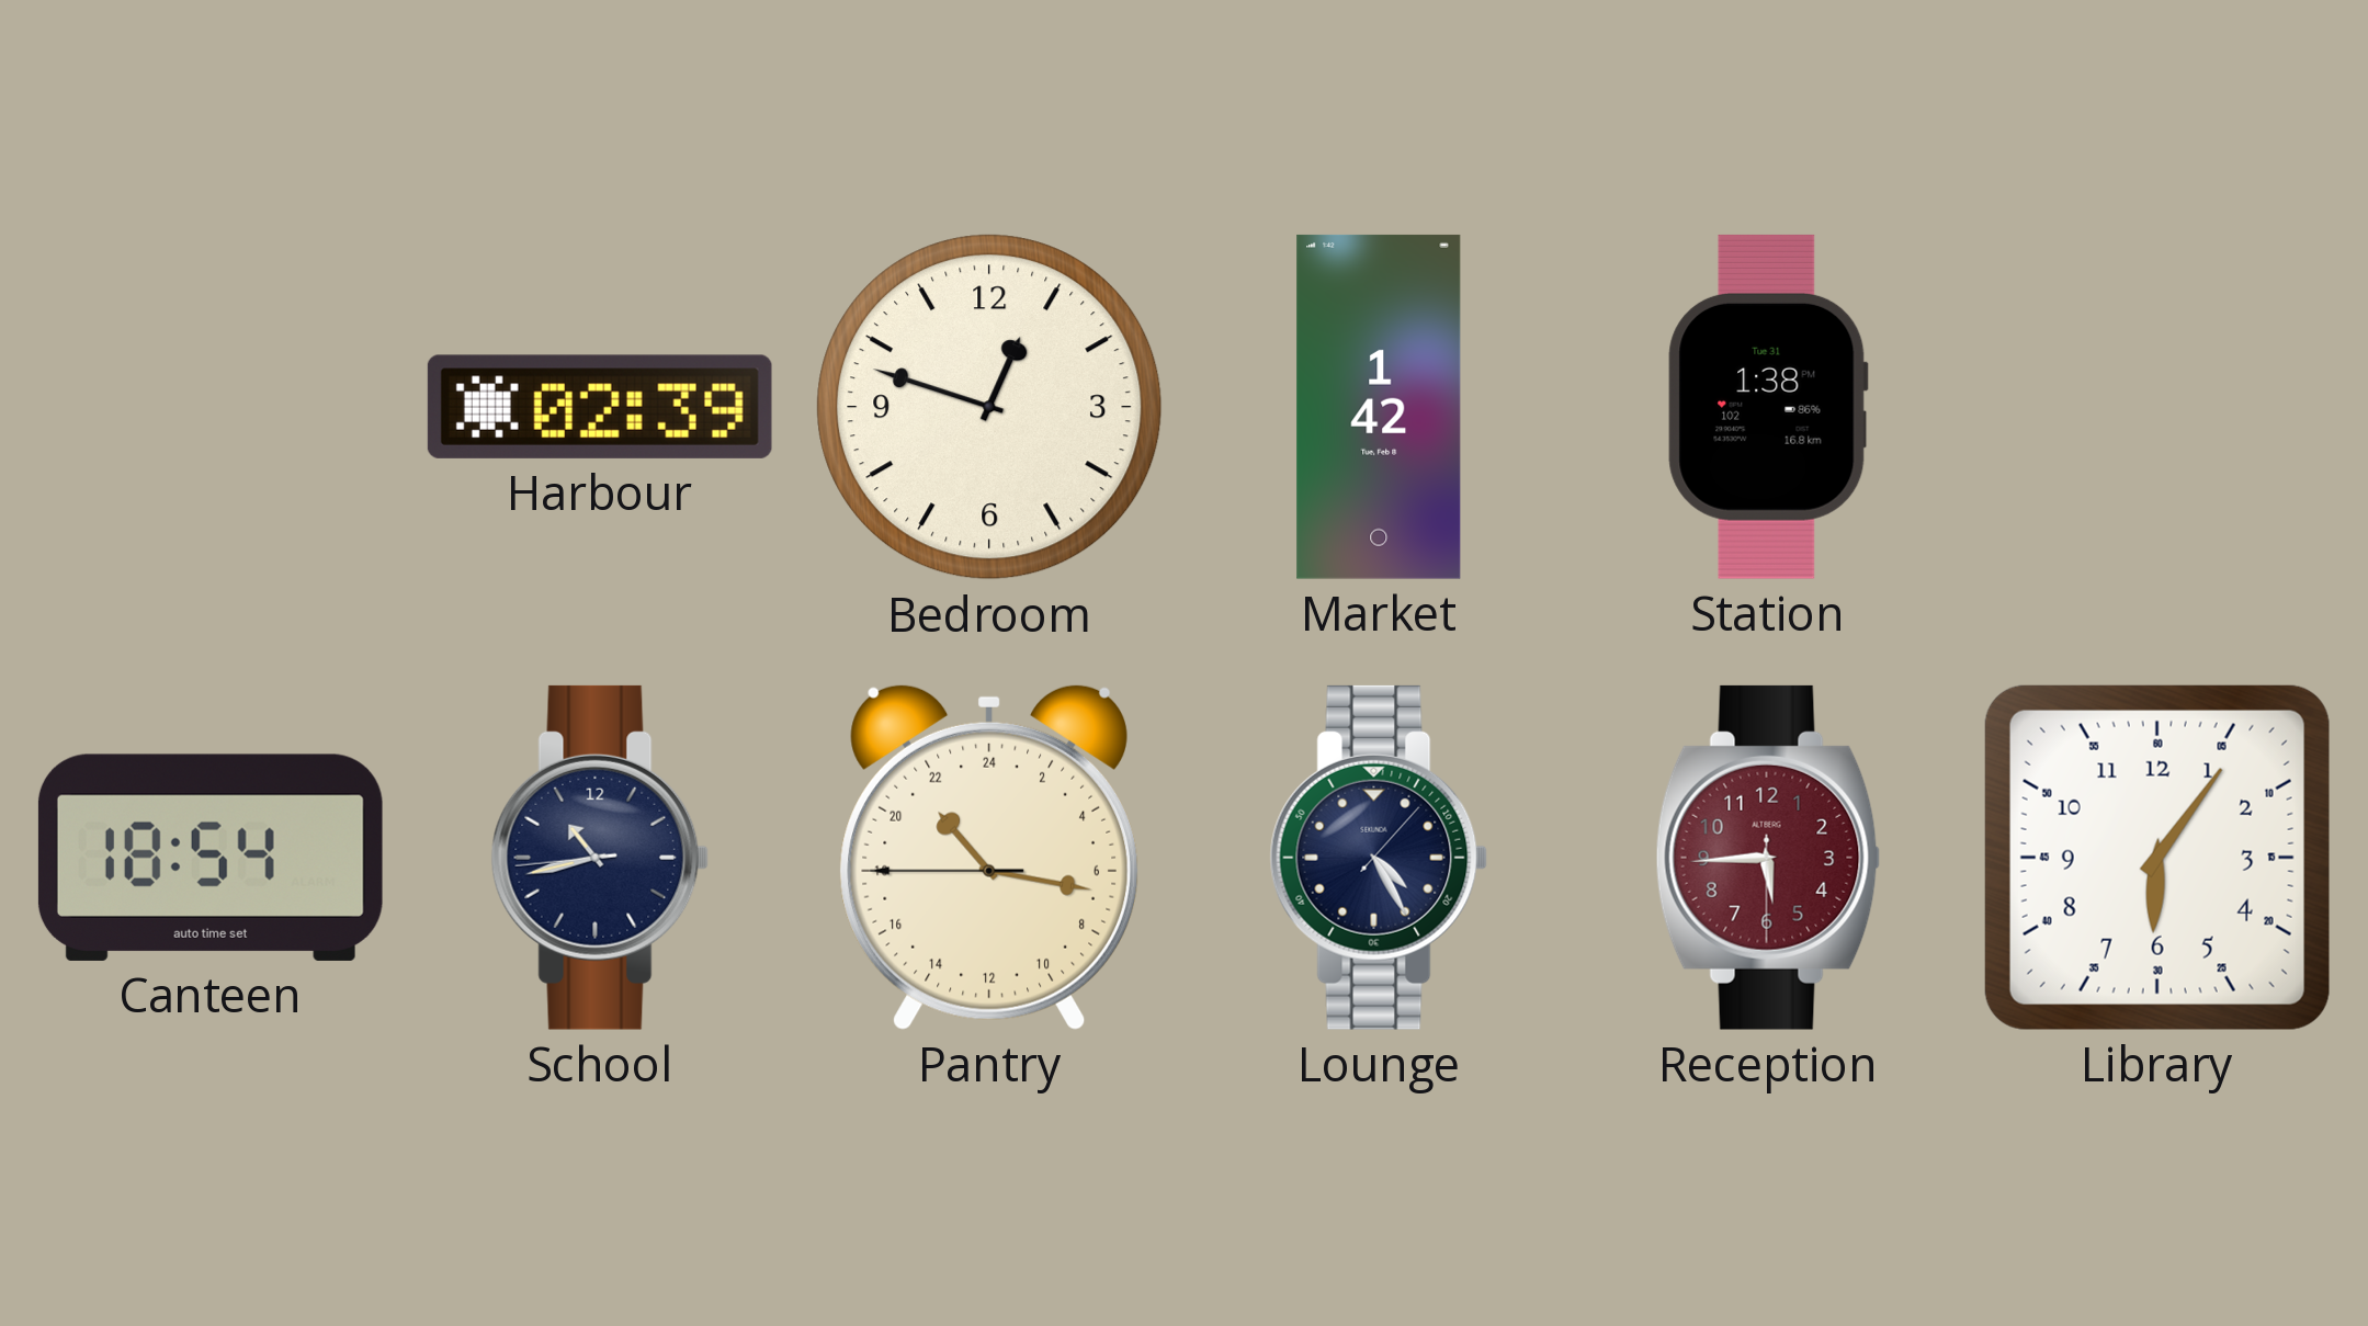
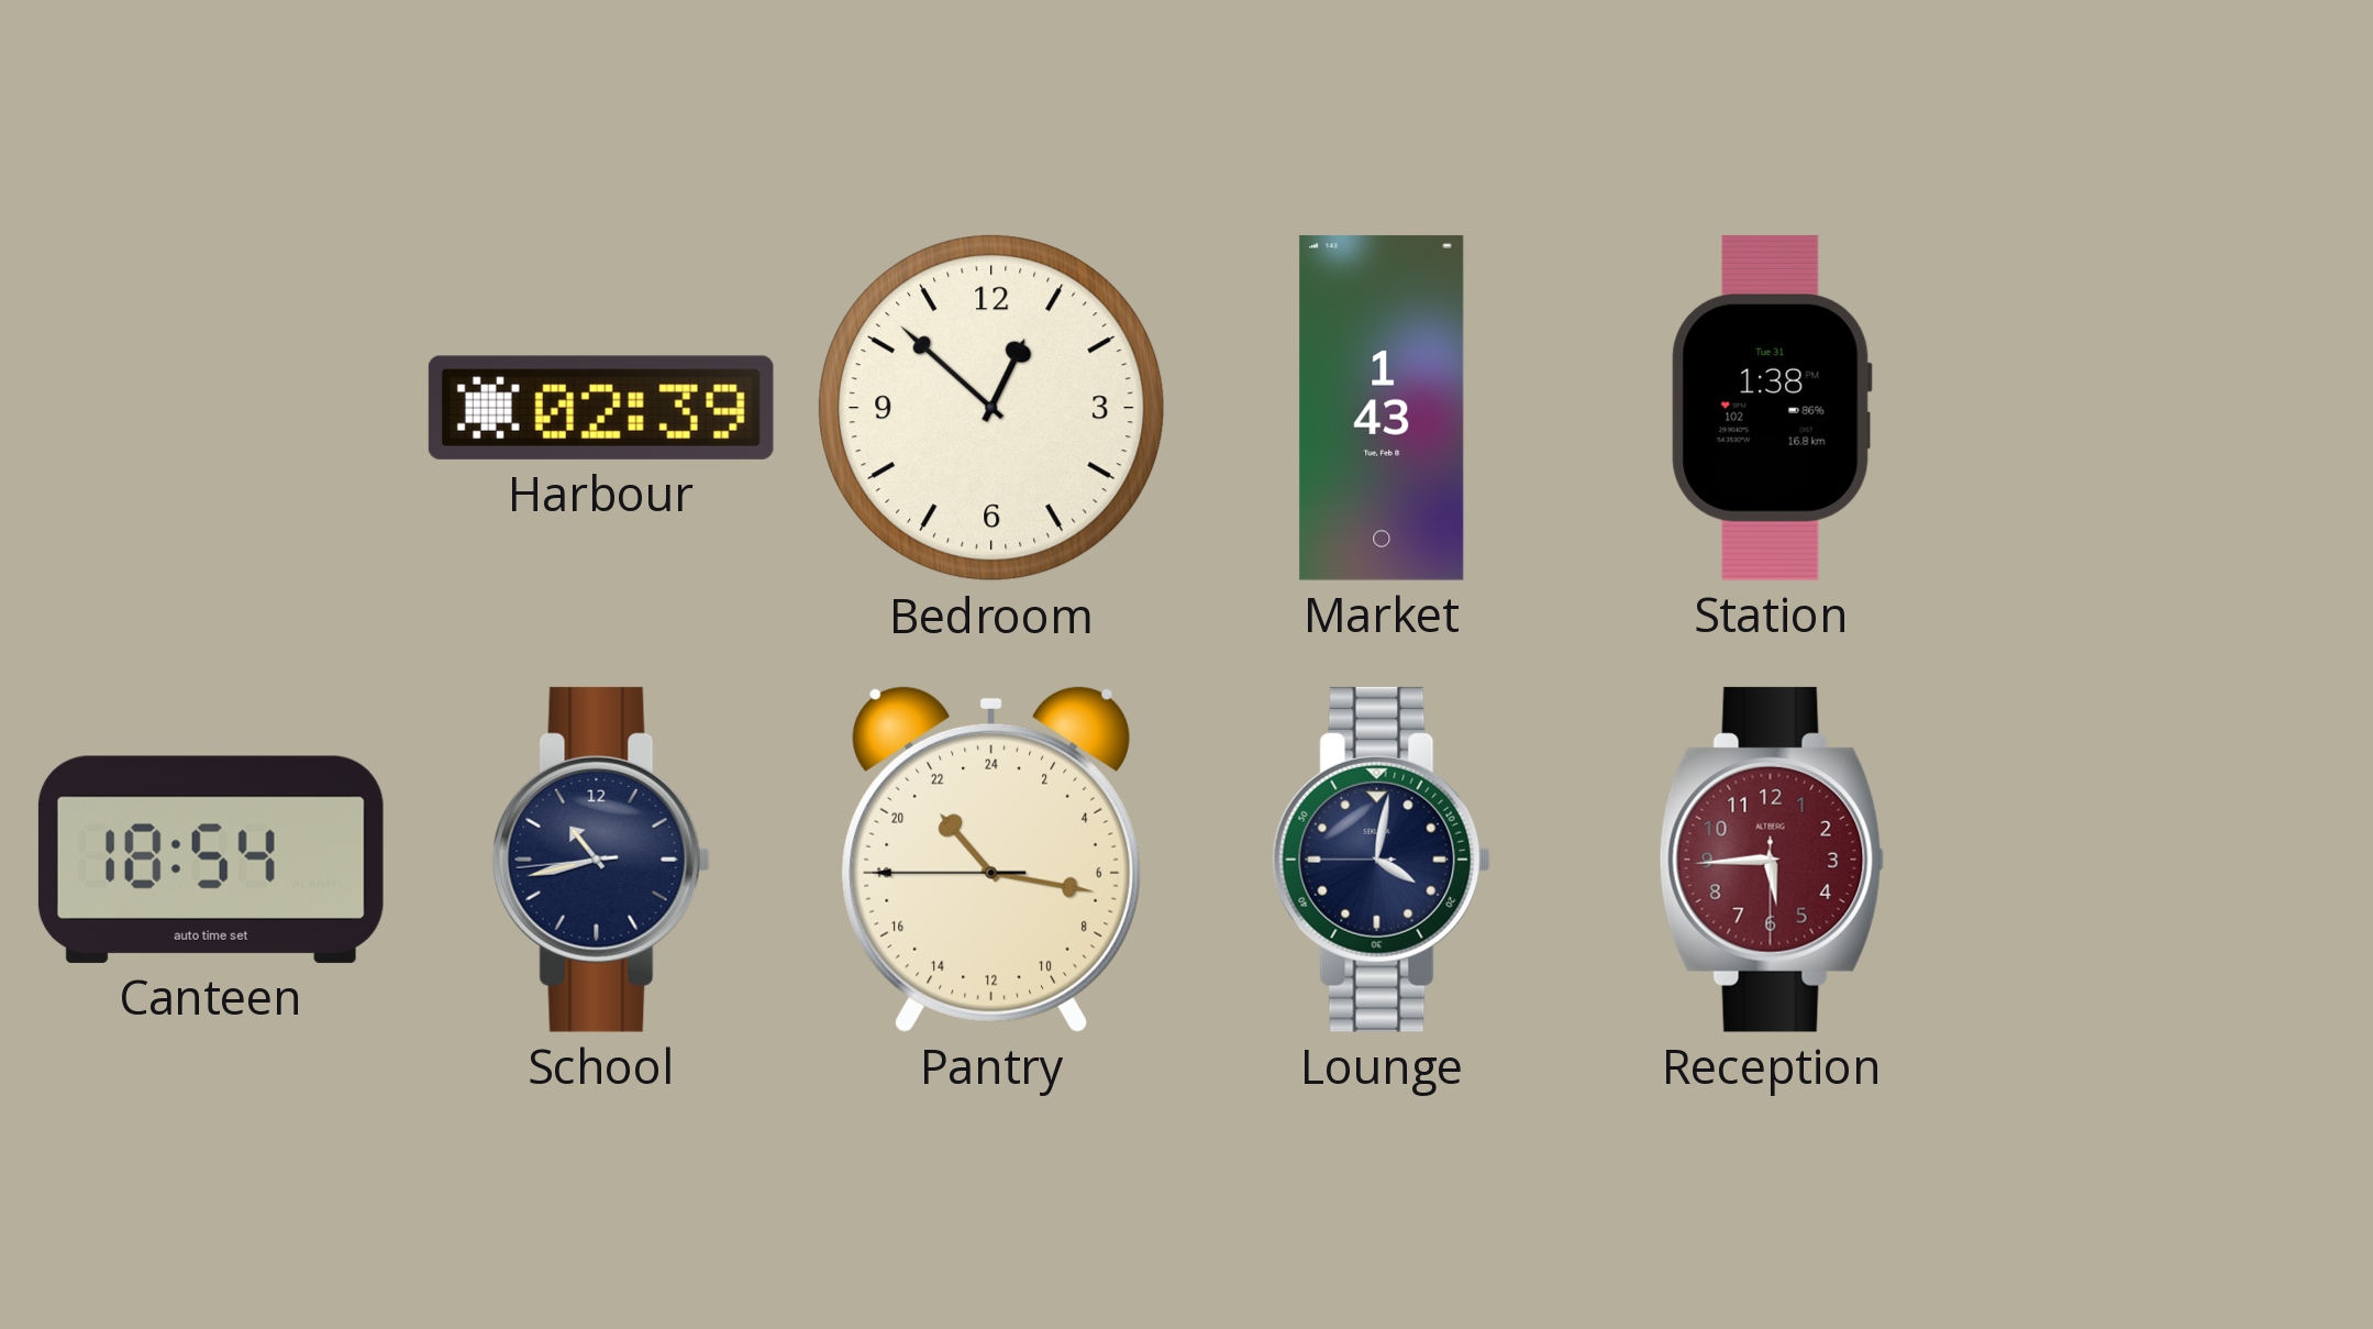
Bedroom: 12:48 -> 12:52 (991, 408)
Market: 1:42 -> 1:43 (1382, 408)
Lounge: 4:25 -> 4:01 (1382, 860)
Library: 6:06 -> none (2157, 858)
